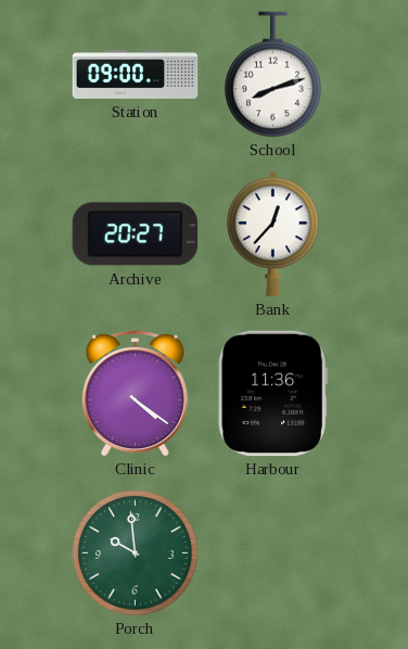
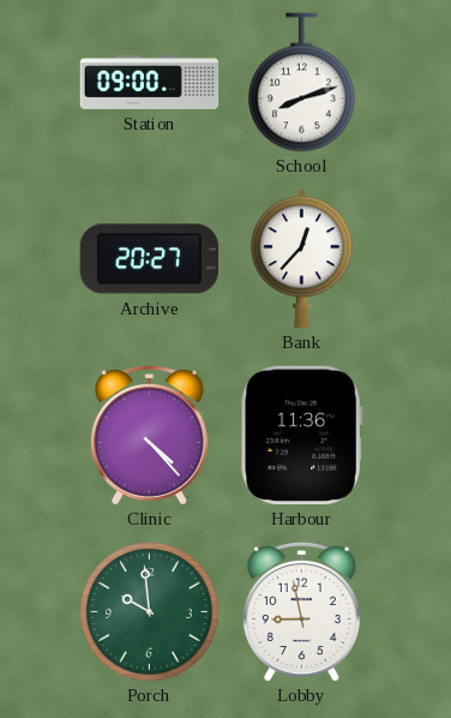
Clinic: 4:21 -> 4:23 (149, 436)
Lobby: none -> 8:58 (301, 612)
